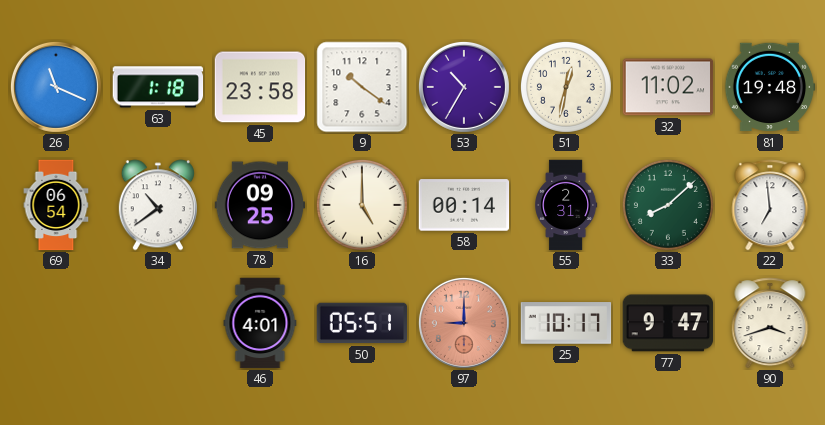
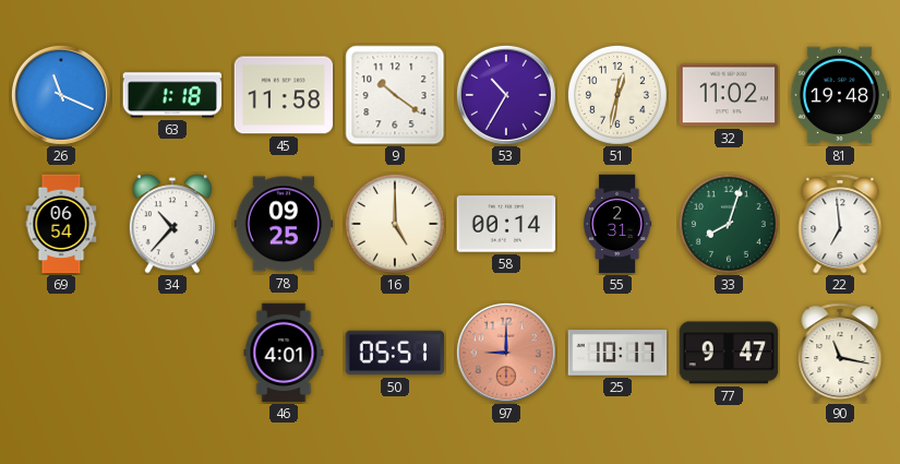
45: 23:58 -> 11:58 (284, 95)
34: 10:39 -> 10:37 (172, 224)
33: 8:08 -> 8:03 (729, 224)
90: 3:42 -> 11:17 (840, 353)
